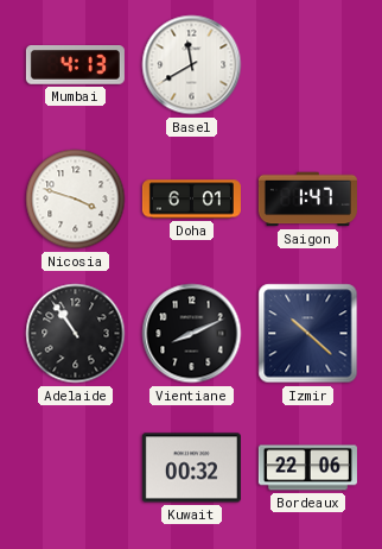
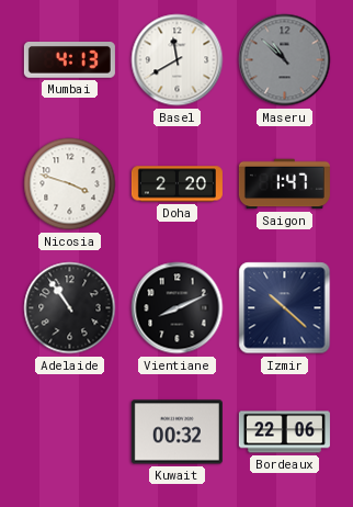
Maseru: none -> 10:52 (285, 60)
Doha: 6:01 -> 2:20 (176, 184)
